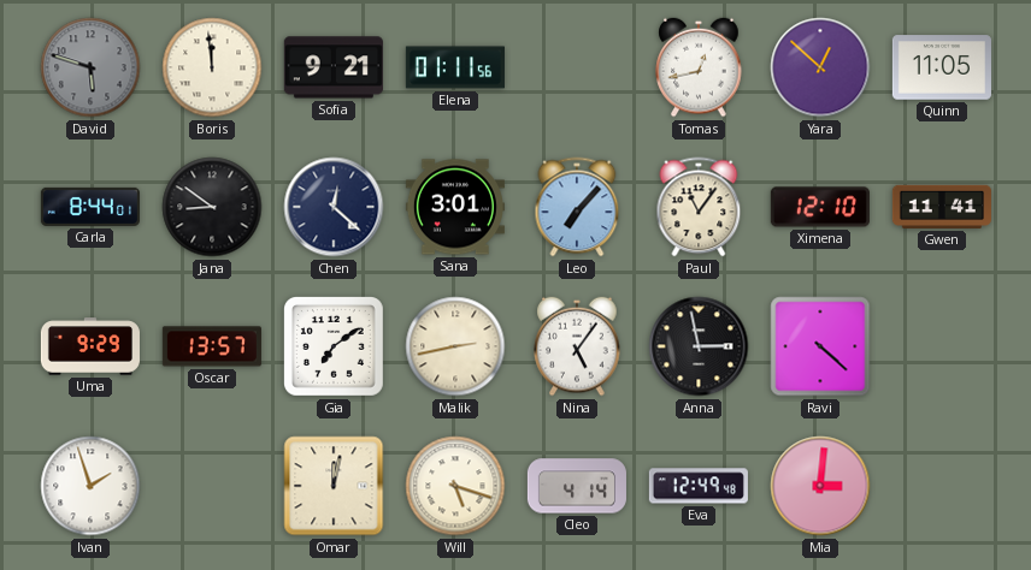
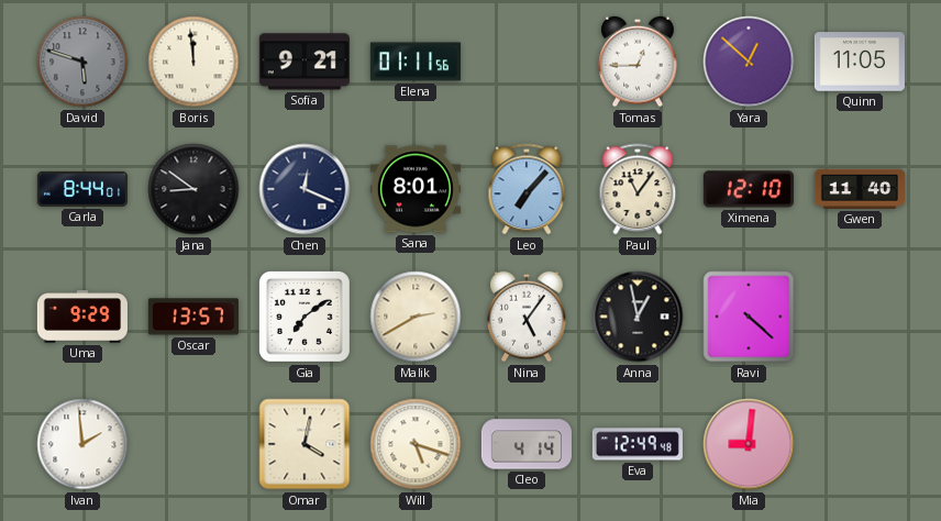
Tomas: 12:43 -> 12:45 (638, 62)
Chen: 12:22 -> 12:19 (305, 189)
Sana: 3:01 -> 8:01 (416, 189)
Gwen: 11:41 -> 11:40 (860, 189)
Malik: 2:43 -> 2:40 (416, 317)
Anna: 2:58 -> 12:58 (638, 317)
Ivan: 1:57 -> 1:59 (82, 444)
Omar: 12:02 -> 4:02 (305, 444)
Mia: 3:01 -> 9:01 (749, 444)
